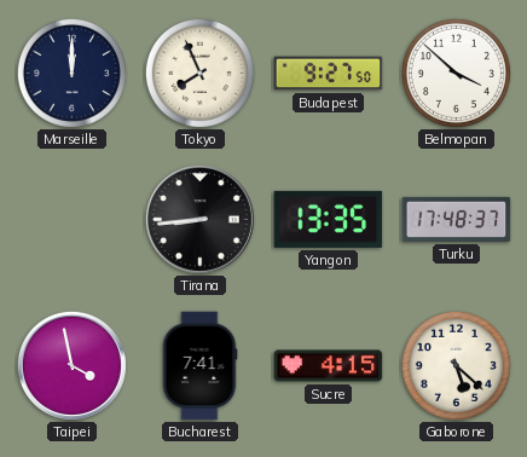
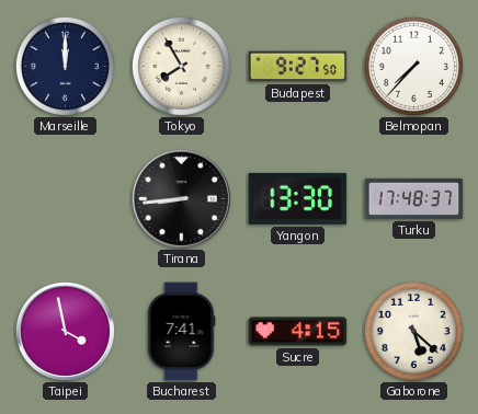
Tokyo: 7:56 -> 7:55 (181, 66)
Belmopan: 3:52 -> 7:37 (413, 66)
Yangon: 13:35 -> 13:30 (298, 198)
